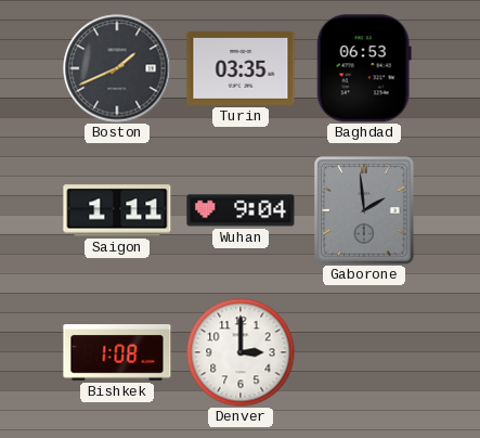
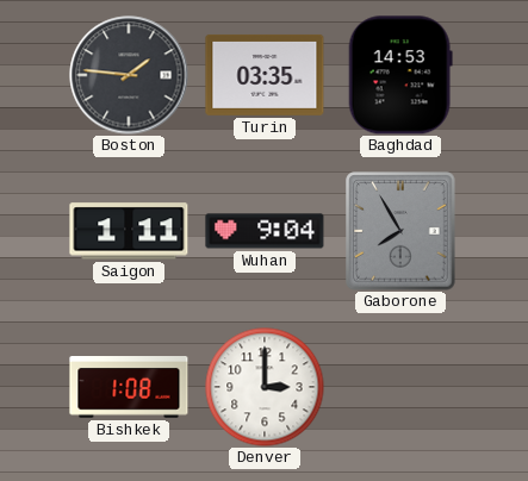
Boston: 1:41 -> 1:46 (129, 75)
Baghdad: 06:53 -> 14:53 (400, 75)
Gaborone: 1:59 -> 7:55 (400, 231)
